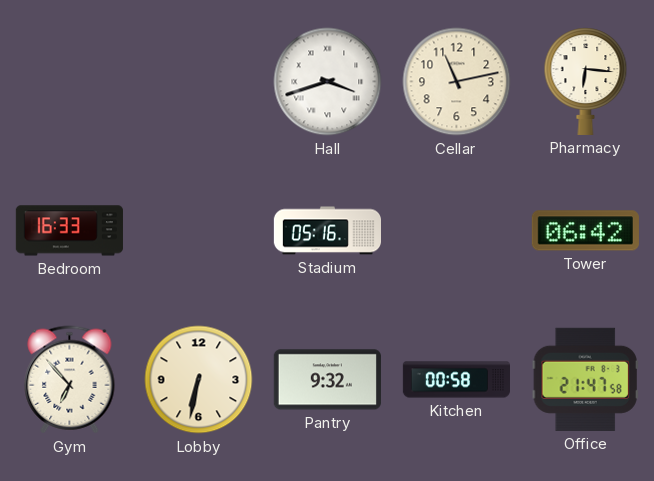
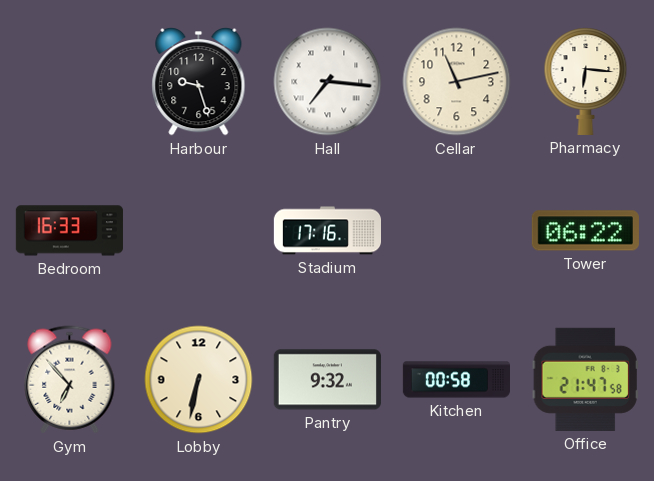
Harbour: none -> 9:27 (199, 82)
Hall: 3:42 -> 7:16 (328, 82)
Stadium: 05:16 -> 17:16 (327, 231)
Tower: 06:42 -> 06:22 (585, 231)
